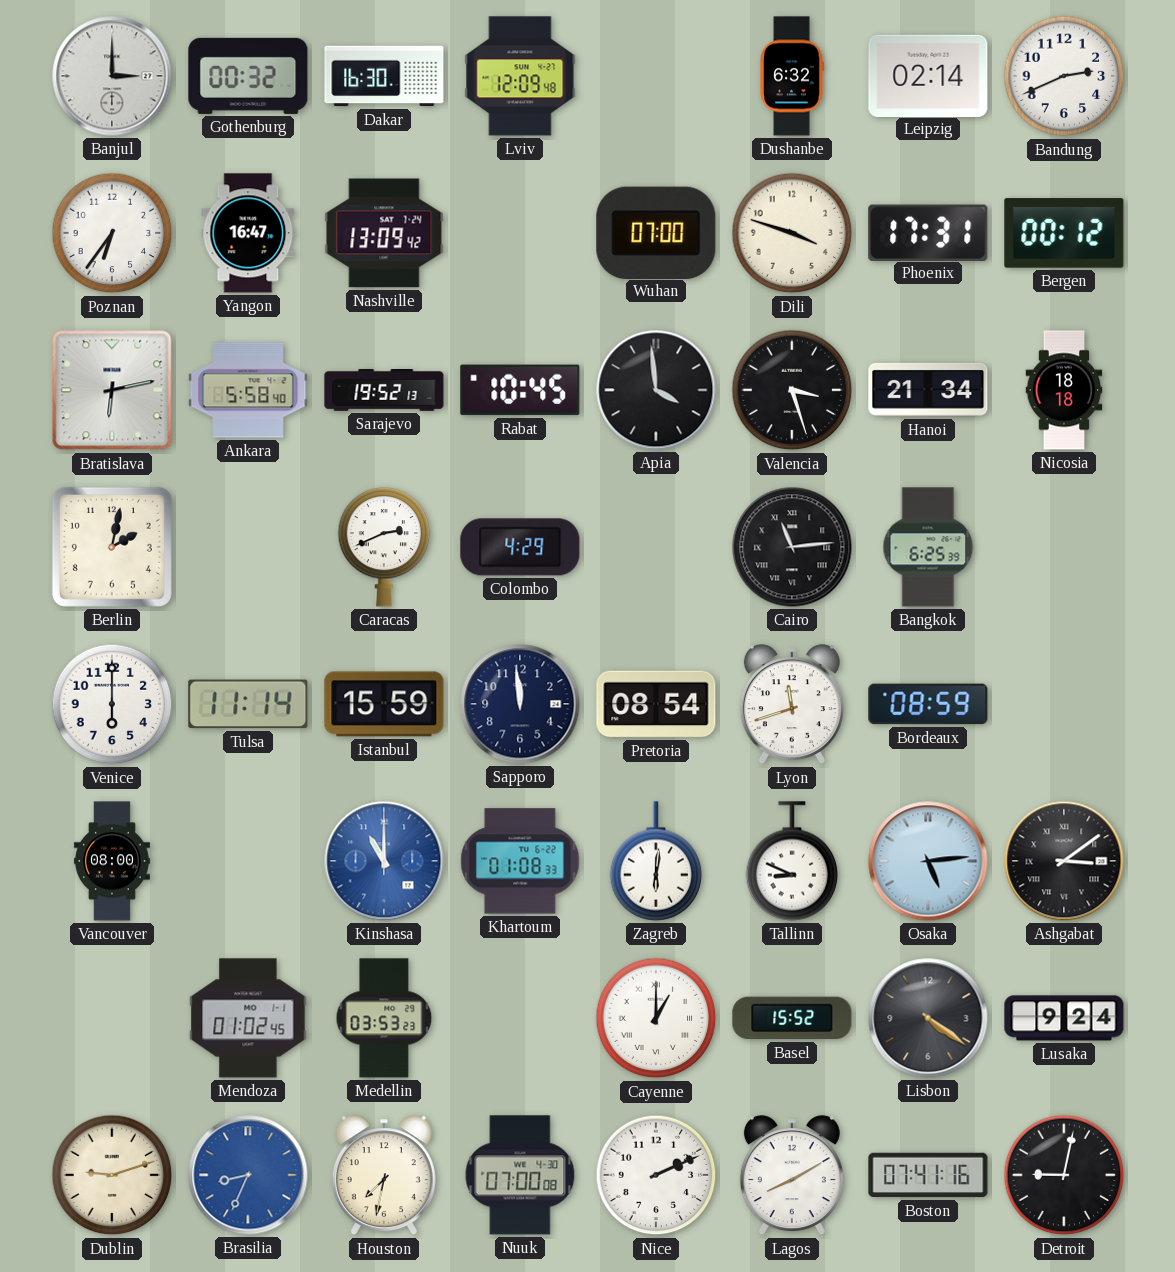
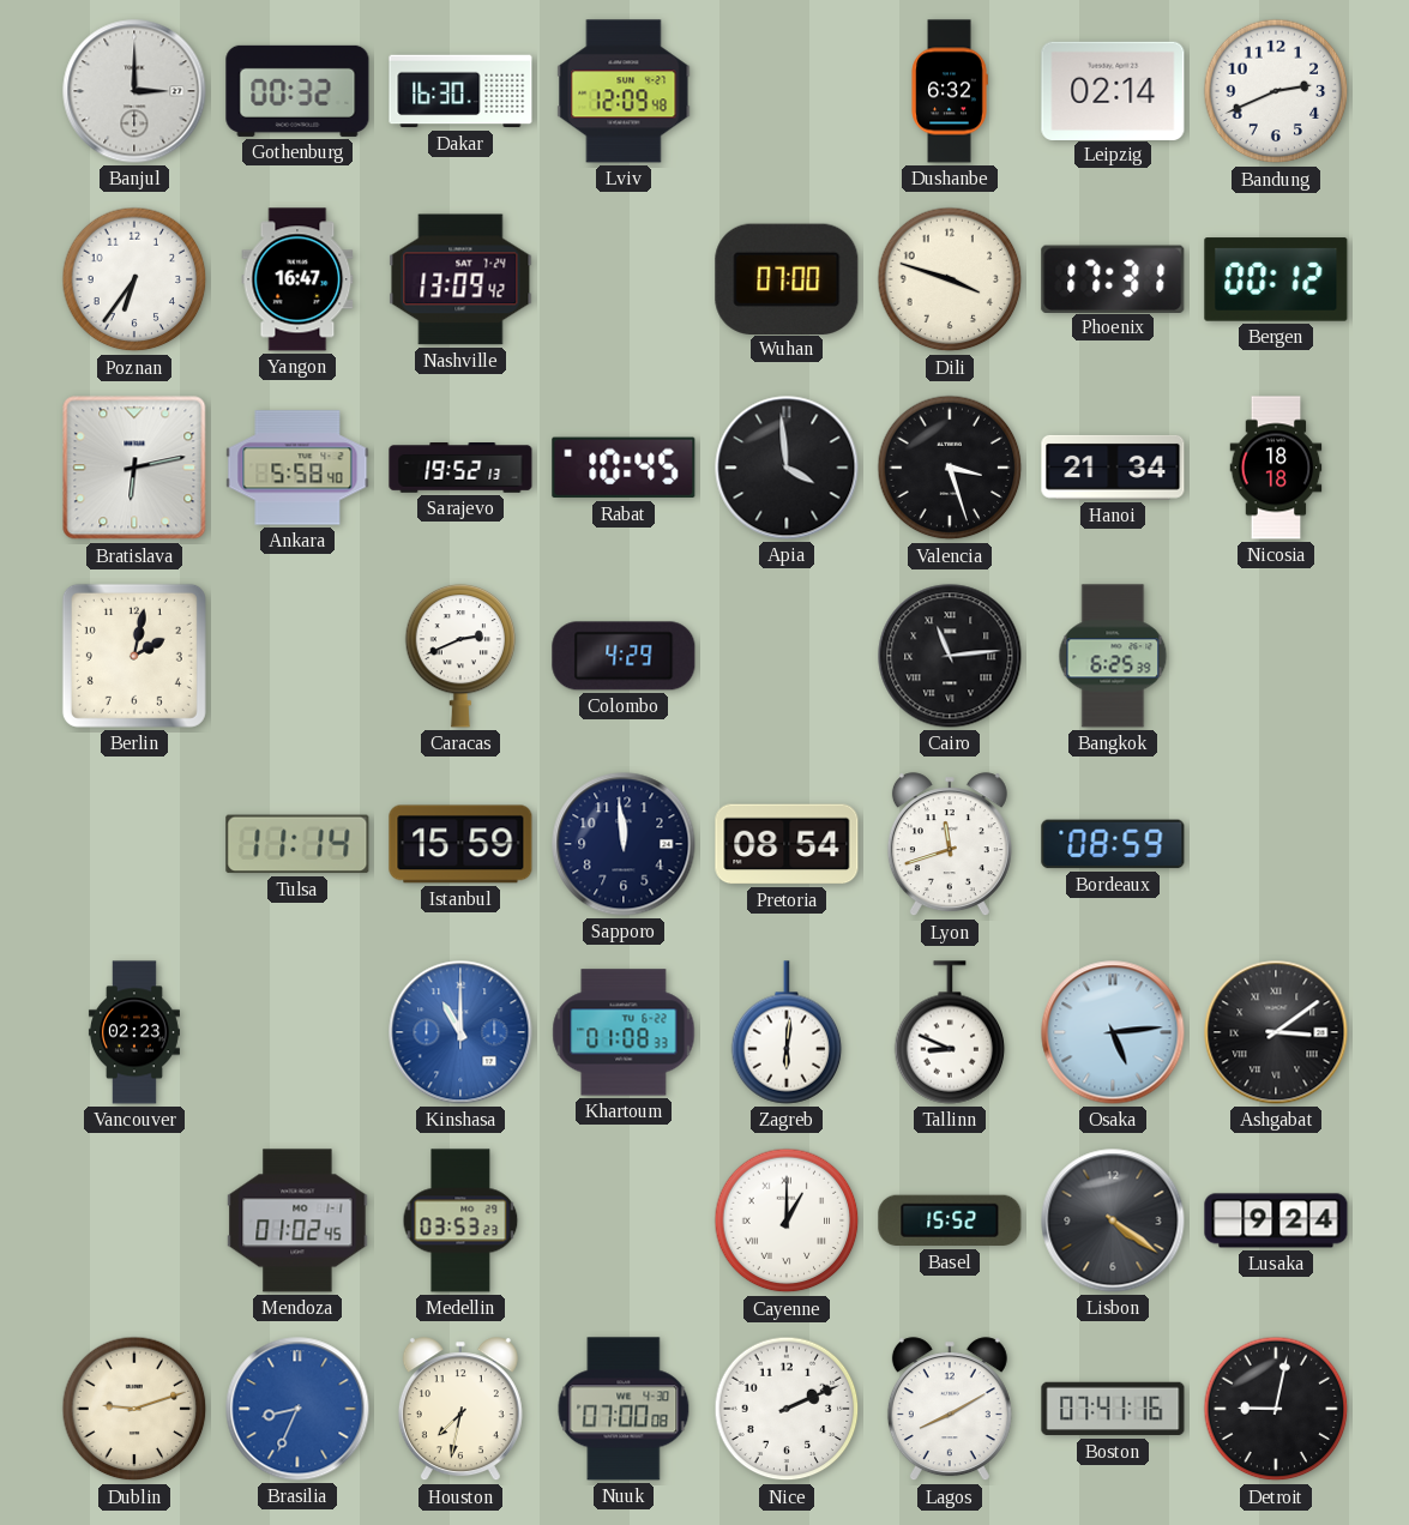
Venice: 6:00 -> none (112, 704)
Vancouver: 08:00 -> 02:23 (134, 1032)
